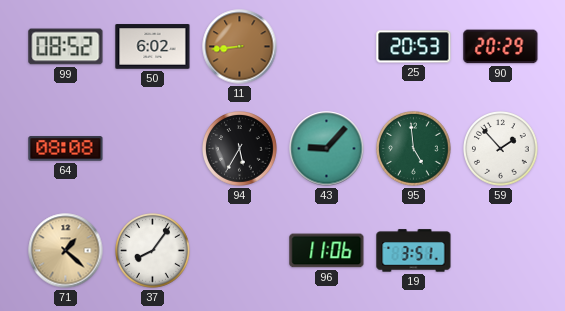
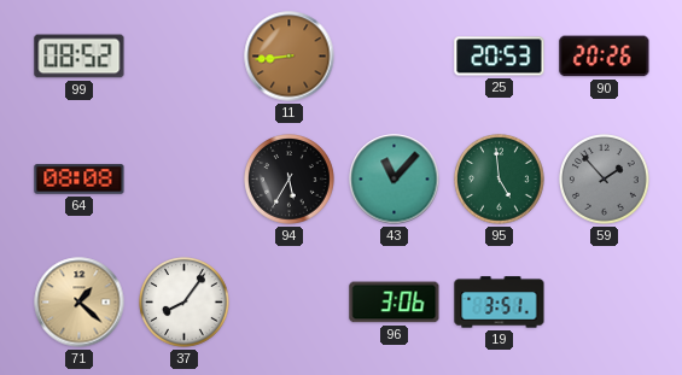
50: 6:02 -> none (153, 47)
90: 20:29 -> 20:26 (605, 57)
43: 9:07 -> 11:07 (395, 180)
59 dial: white -> grey (605, 180)
96: 11:06 -> 3:06 (395, 303)
